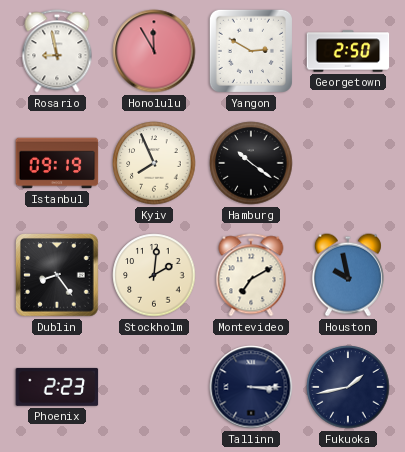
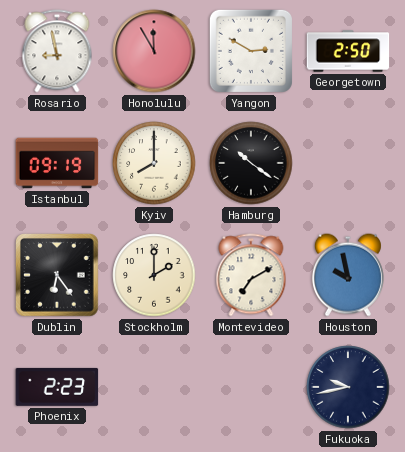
Kyiv: 7:56 -> 8:00 (154, 163)
Dublin: 8:24 -> 6:24 (57, 275)
Stockholm: 2:01 -> 2:00 (154, 275)
Tallinn: 3:15 -> none (251, 387)
Fukuoka: 1:43 -> 9:43 (348, 387)
